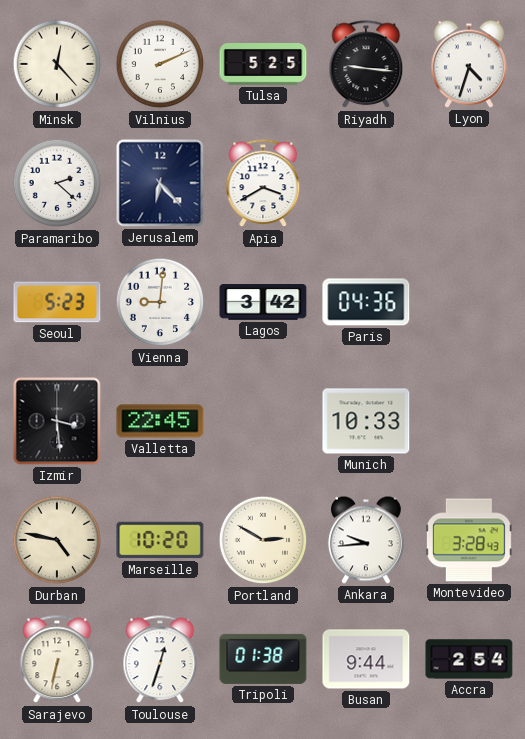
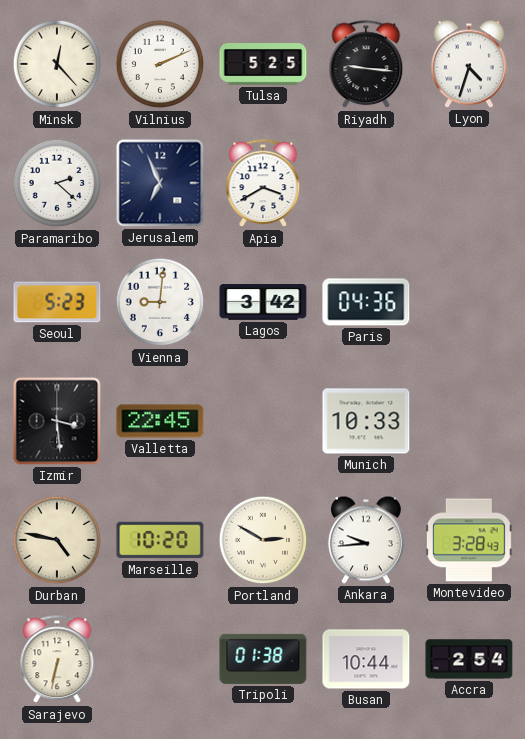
Jerusalem: 6:23 -> 6:56 (160, 183)
Toulouse: 12:33 -> none (160, 660)
Busan: 9:44 -> 10:44 (366, 659)
